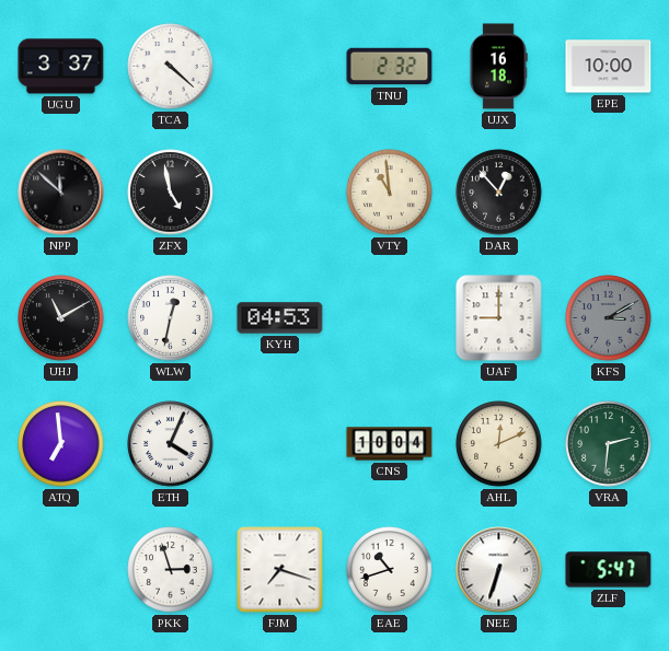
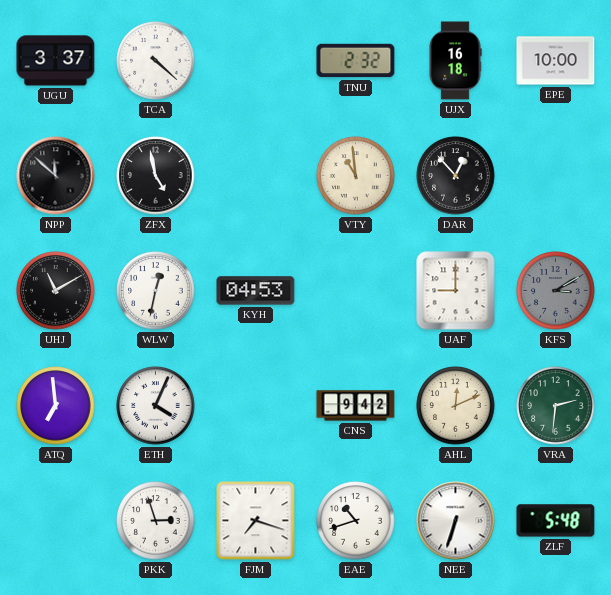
CNS: 10:04 -> 9:42 (356, 406)
ZLF: 5:47 -> 5:48 (556, 521)
